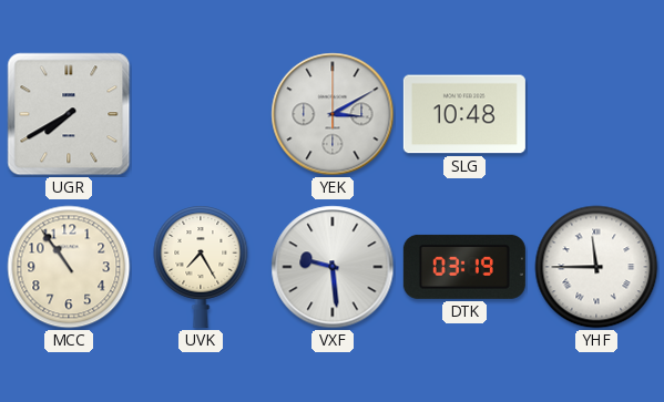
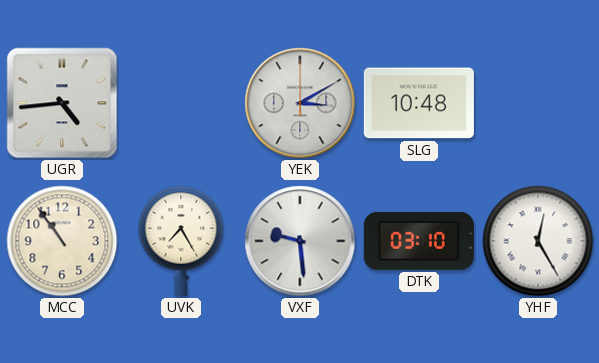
UGR: 7:40 -> 4:44 (62, 103)
DTK: 03:19 -> 03:10 (419, 241)
YHF: 11:45 -> 12:25 (538, 241)
